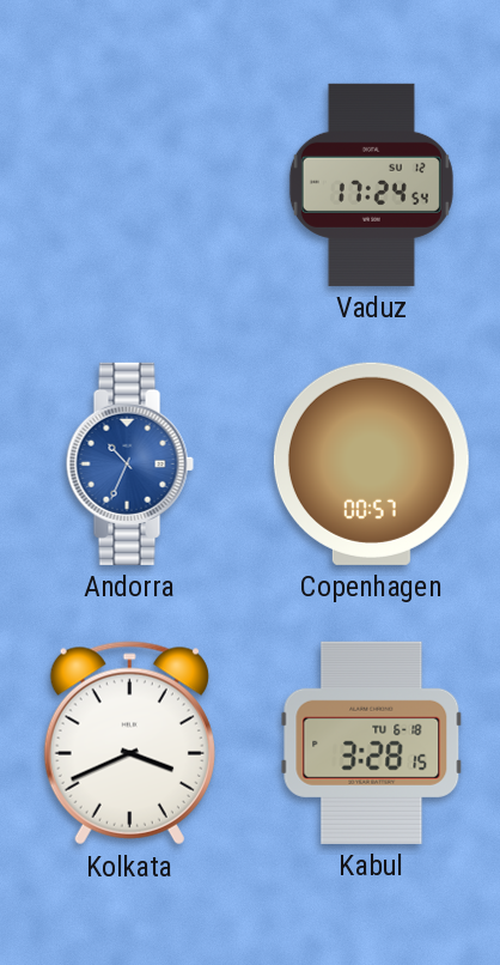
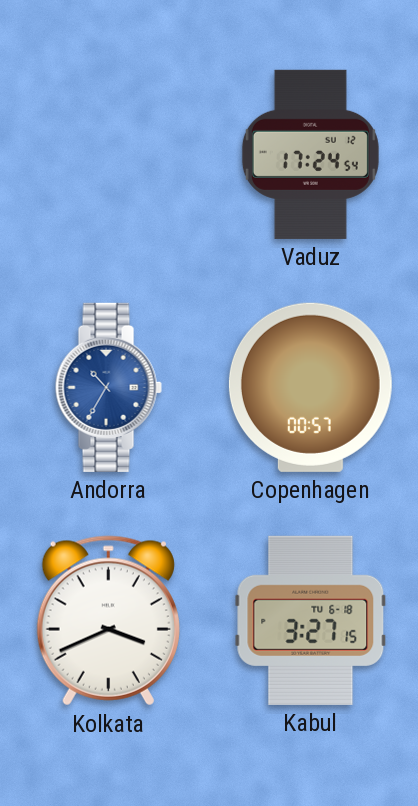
Andorra: 10:34 -> 10:35 (108, 387)
Kabul: 3:28 -> 3:27 (311, 620)
